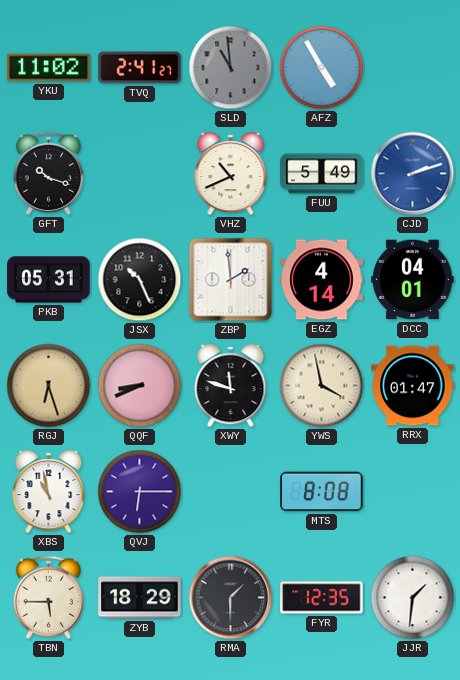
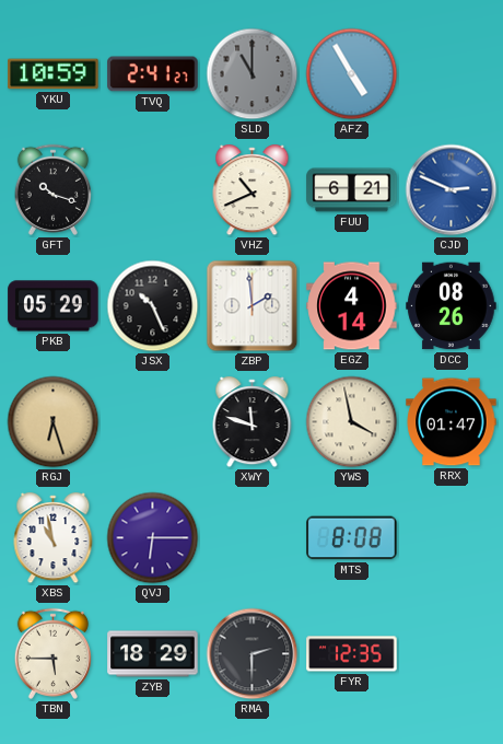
YKU: 11:02 -> 10:59 (54, 74)
SLD: 10:59 -> 11:00 (253, 74)
FUU: 5:49 -> 6:21 (352, 190)
CJD: 2:12 -> 2:49 (452, 190)
PKB: 05:31 -> 05:29 (54, 306)
DCC: 04:01 -> 08:26 (452, 306)
QQF: 8:41 -> none (140, 386)
RMA: 1:30 -> 2:30 (253, 654)
JJR: 1:31 -> none (413, 598)
